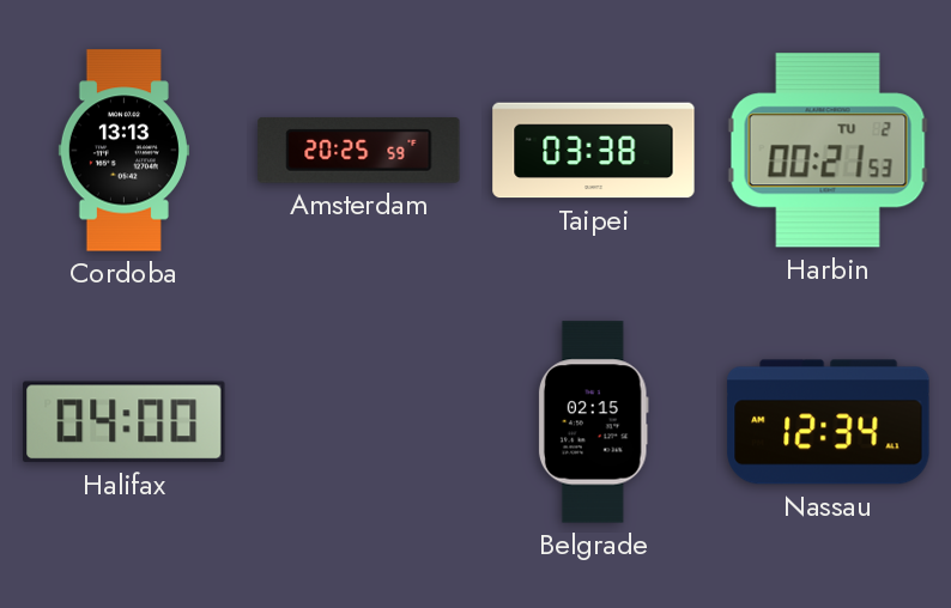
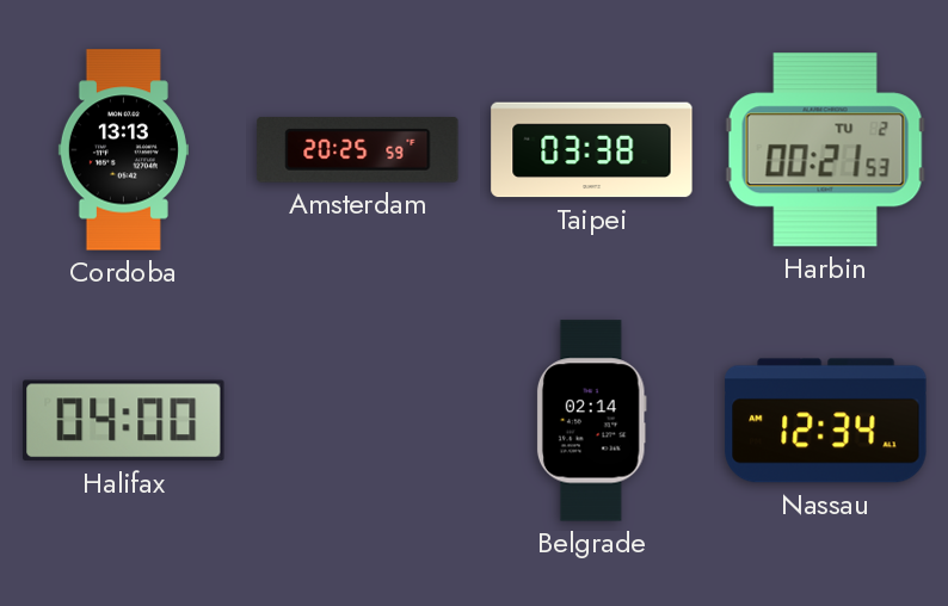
Belgrade: 02:15 -> 02:14 (591, 421)
